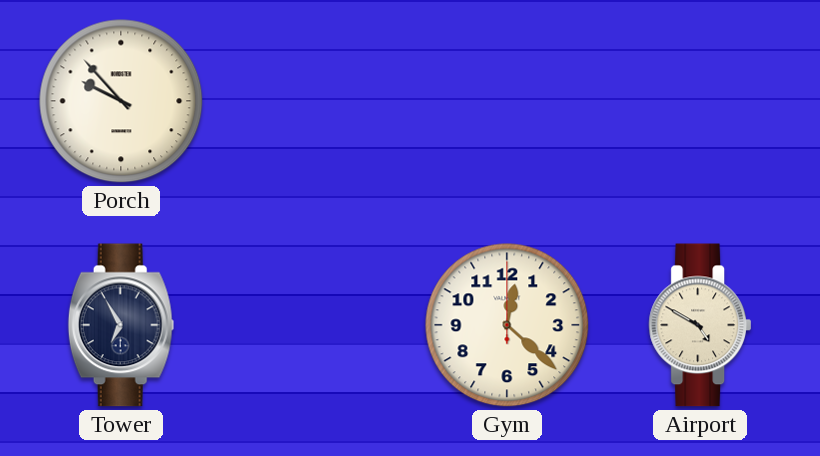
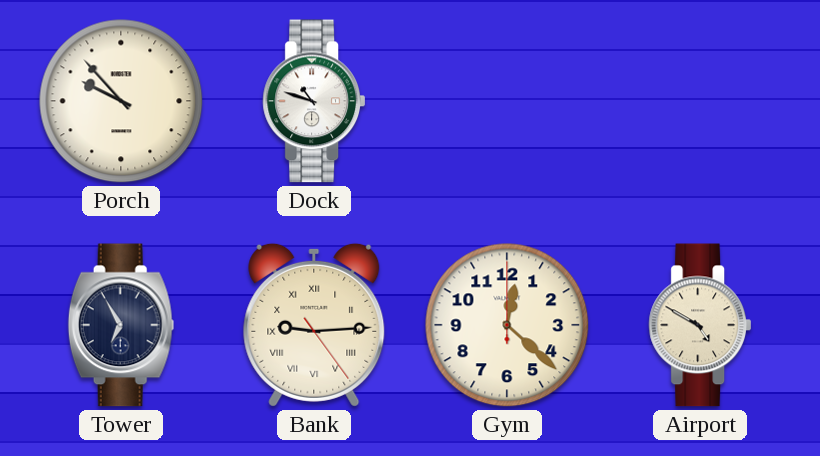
Dock: none -> 10:48 (313, 101)
Bank: none -> 9:14 (314, 325)
